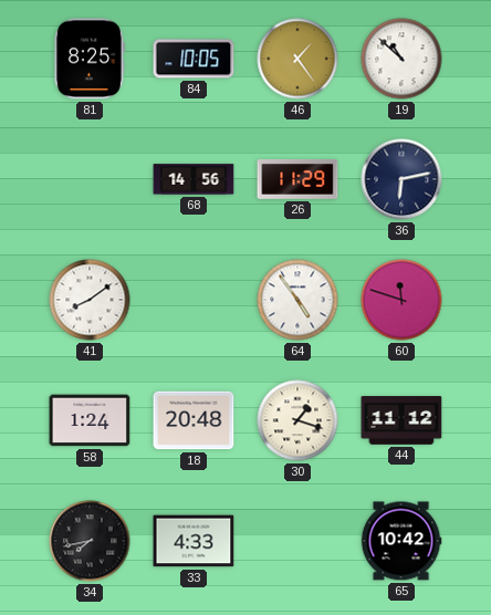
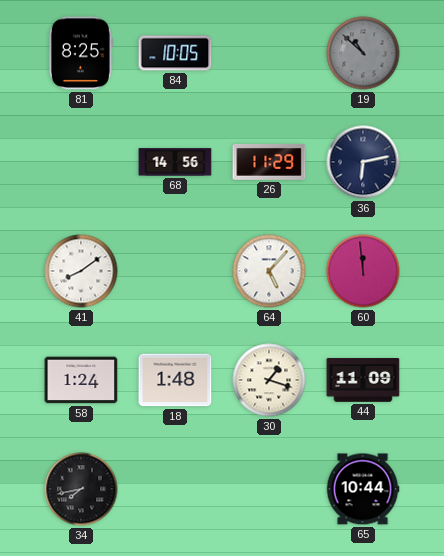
46: 1:24 -> none (297, 59)
19 dial: white -> grey (363, 53)
64: 4:54 -> 5:07 (269, 271)
60: 11:48 -> 11:59 (363, 271)
18: 20:48 -> 1:48 (175, 380)
44: 11:12 -> 11:09 (363, 380)
33: 4:33 -> none (194, 541)
65: 10:42 -> 10:44 (363, 489)
